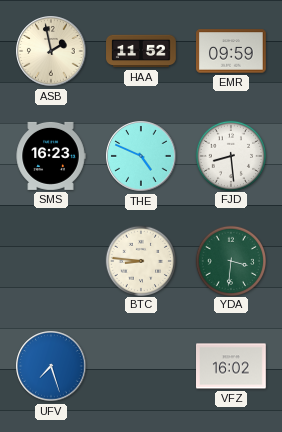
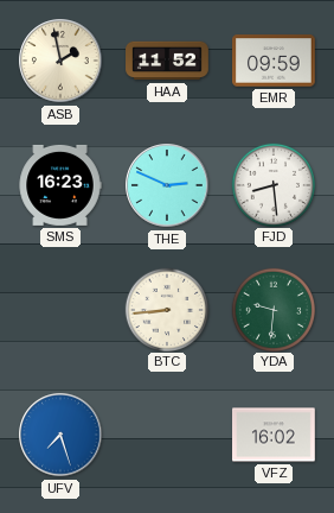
THE: 4:49 -> 2:49 (167, 185)
BTC: 8:46 -> 8:44 (166, 309)
YDA: 3:31 -> 9:31 (272, 309)
